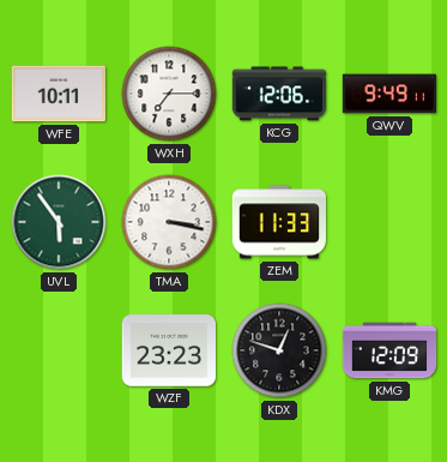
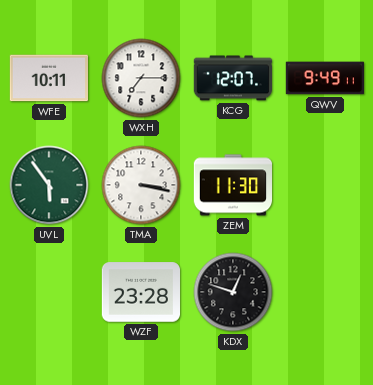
KCG: 12:06 -> 12:07 (232, 78)
ZEM: 11:33 -> 11:30 (232, 185)
WZF: 23:23 -> 23:28 (140, 292)
KMG: 12:09 -> none (389, 350)
